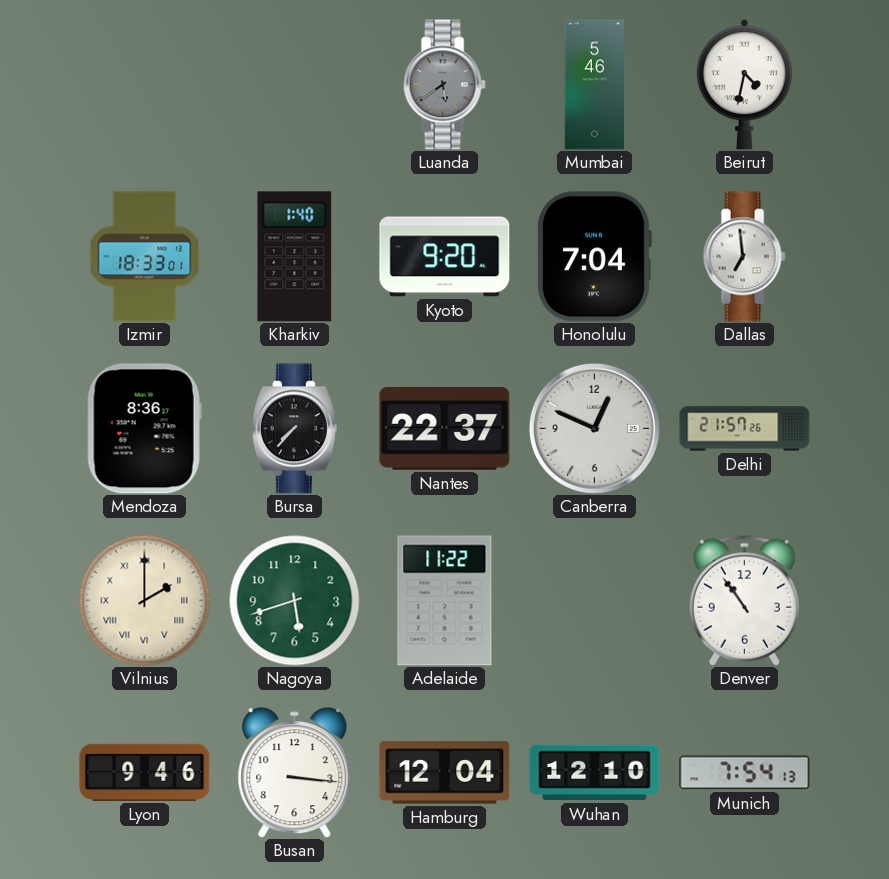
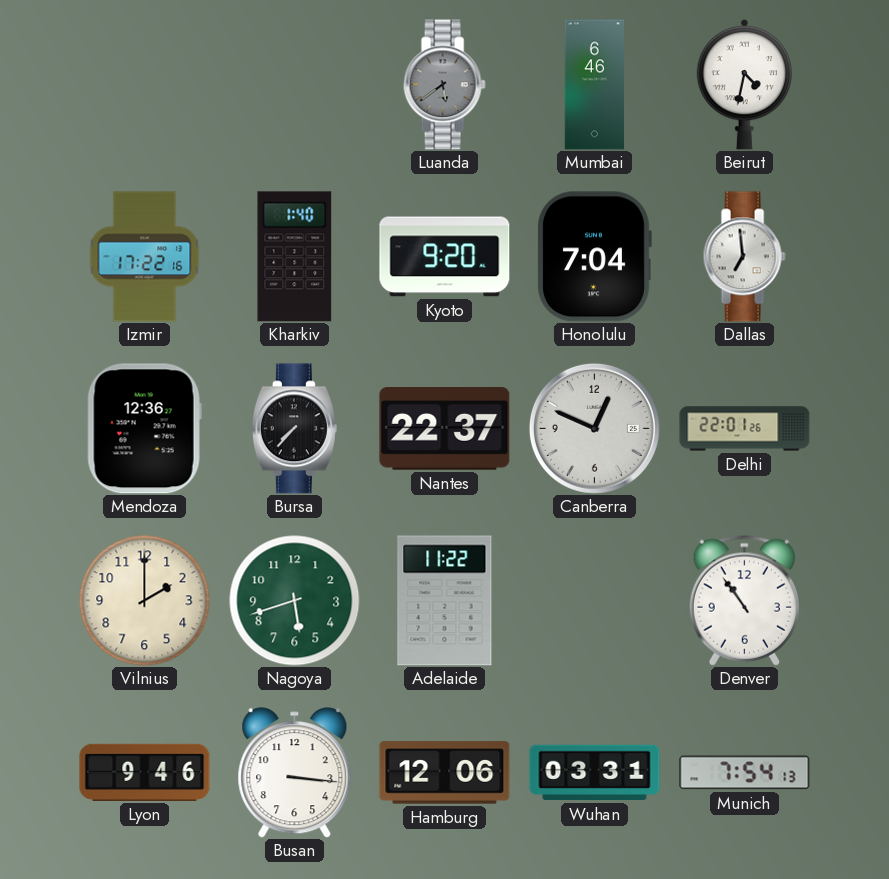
Mumbai: 5:46 -> 6:46 (595, 85)
Izmir: 18:33 -> 17:22 (145, 257)
Mendoza: 8:36 -> 12:36 (144, 429)
Delhi: 21:57 -> 22:01 (745, 429)
Vilnius numerals: Roman -> Arabic (145, 601)
Hamburg: 12:04 -> 12:06 (445, 773)
Wuhan: 12:10 -> 03:31 (595, 773)
